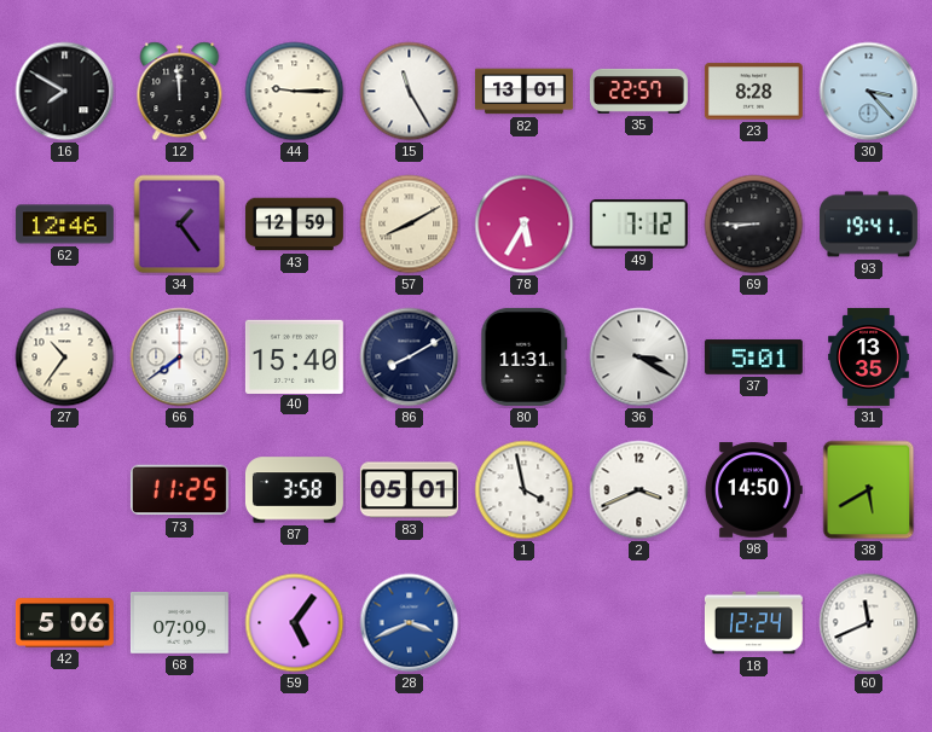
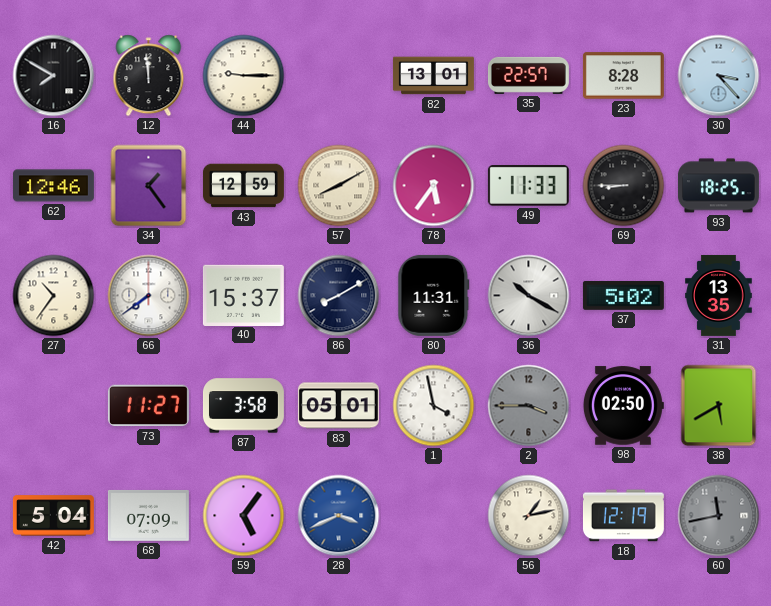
15: 11:25 -> none (410, 92)
78: 5:35 -> 5:36 (434, 186)
49: 7:12 -> 11:33 (528, 186)
93: 19:41 -> 18:25 (718, 186)
40: 15:40 -> 15:37 (243, 295)
36: 3:20 -> 10:20 (529, 296)
37: 5:01 -> 5:02 (623, 295)
73: 11:25 -> 11:27 (148, 406)
2: 3:41 -> 3:45 (529, 406)
2 dial: white -> grey (529, 406)
98: 14:50 -> 02:50 (623, 406)
42: 5:06 -> 5:04 (53, 516)
56: none -> 1:13 (529, 516)
18: 12:24 -> 12:19 (623, 516)
60: 11:41 -> 11:43 (719, 516)
60 dial: white -> grey (719, 516)
